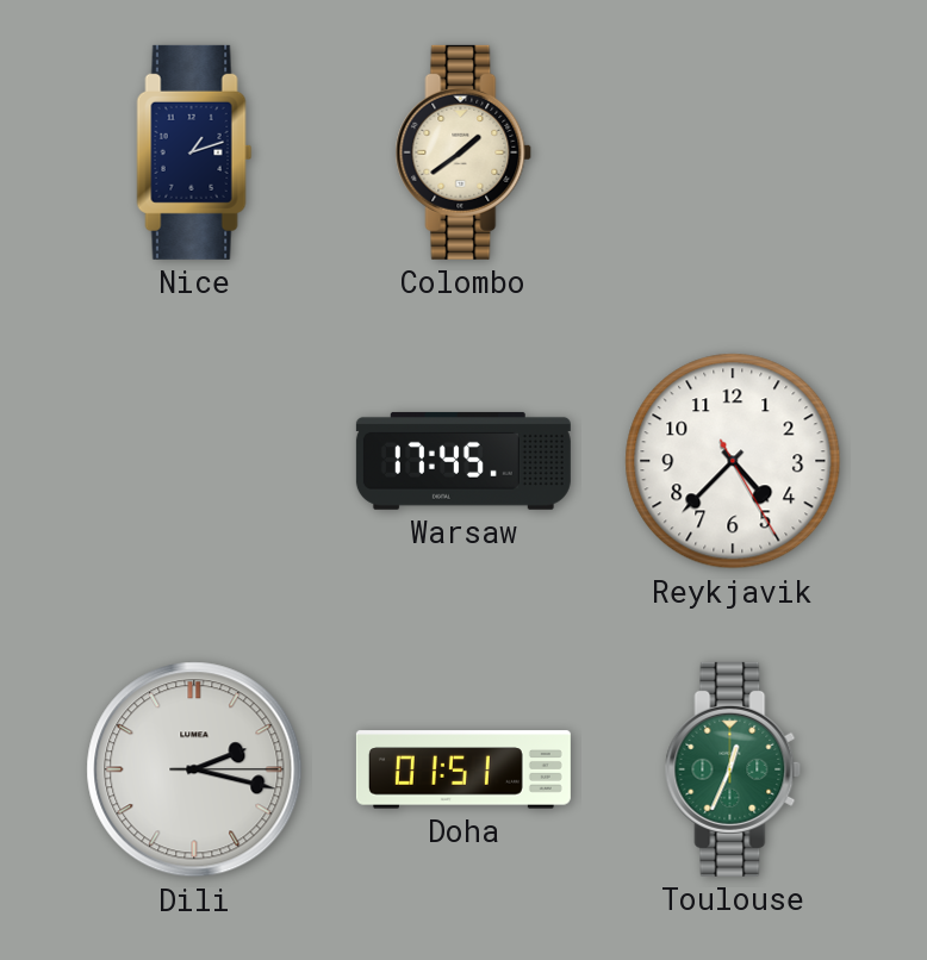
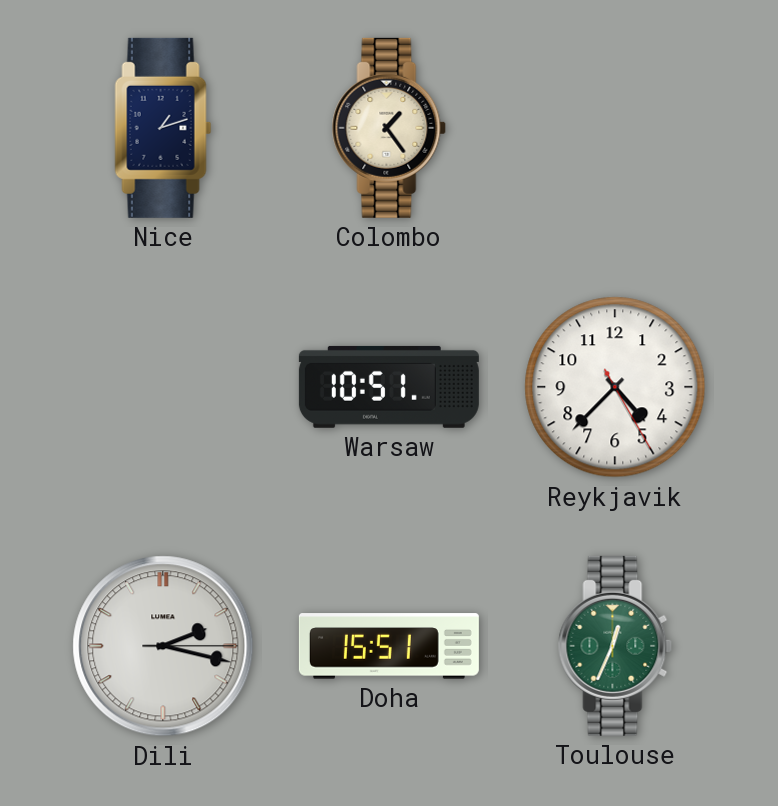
Colombo: 1:39 -> 1:24 (389, 128)
Warsaw: 17:45 -> 10:51 (389, 387)
Doha: 01:51 -> 15:51 (389, 646)
